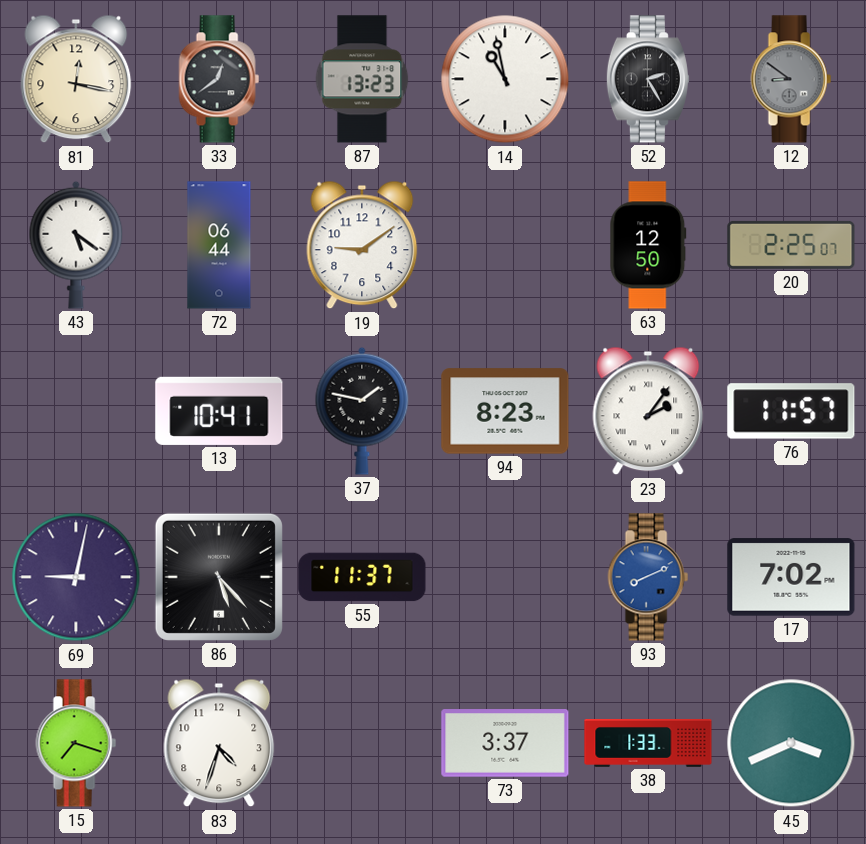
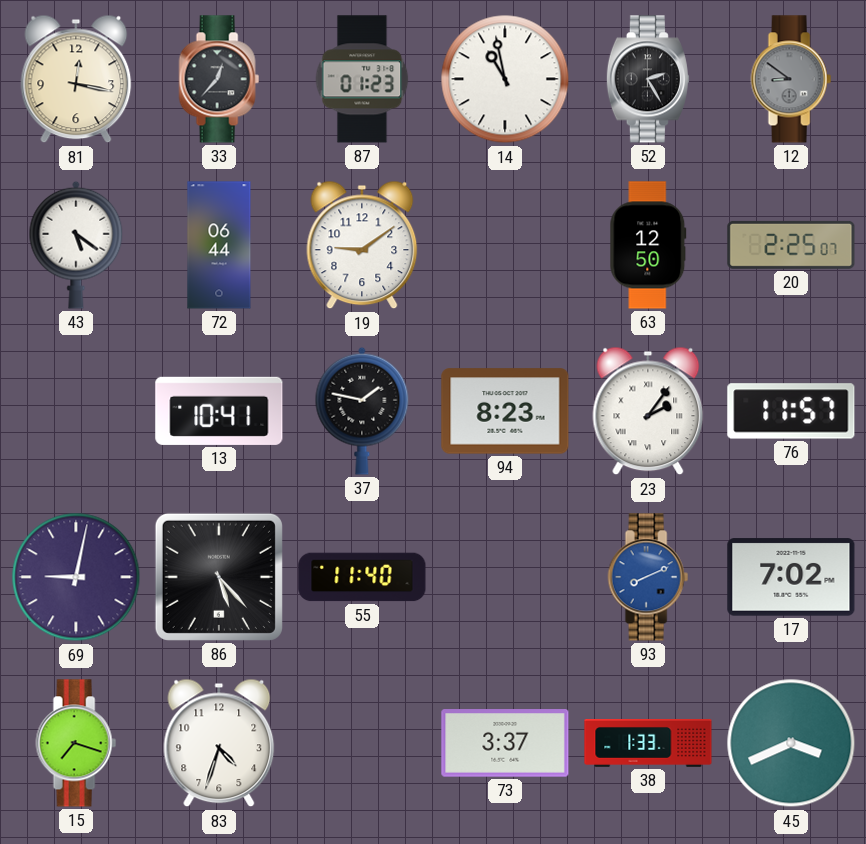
33: 12:39 -> 12:37 (219, 79)
87: 13:23 -> 01:23 (362, 79)
55: 11:37 -> 11:40 (362, 577)
